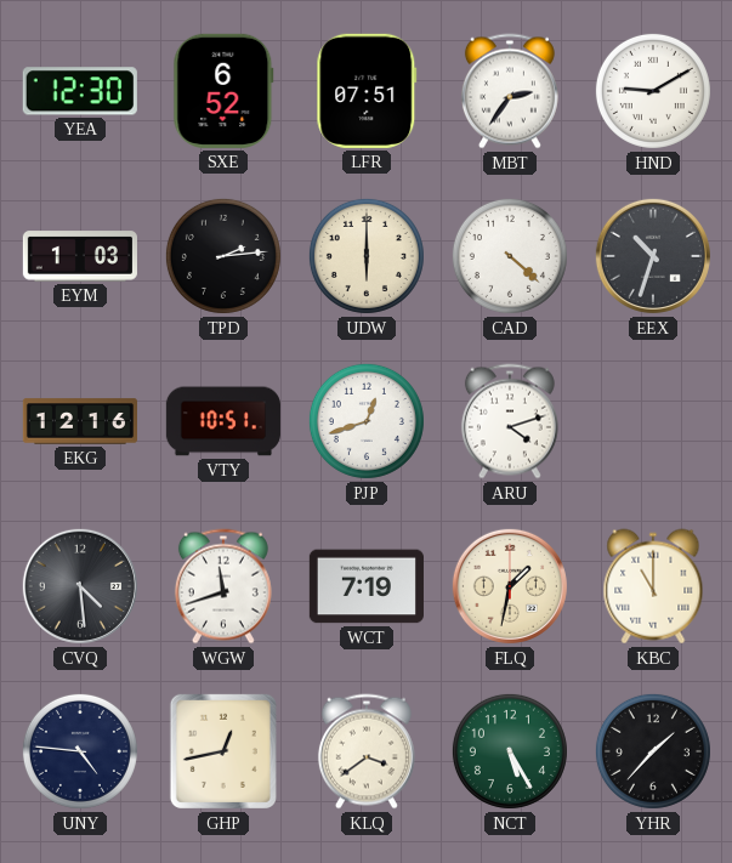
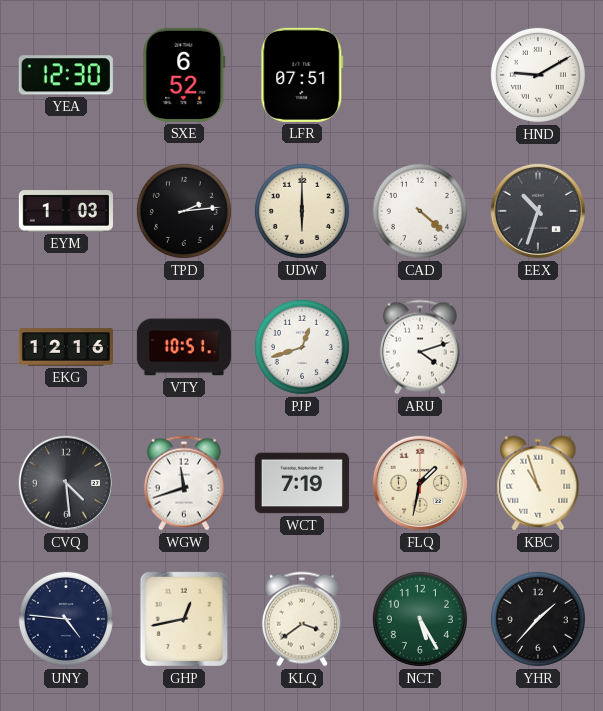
MBT: 2:36 -> none (510, 91)
KBC: 11:00 -> 10:57 (538, 483)
